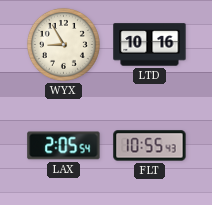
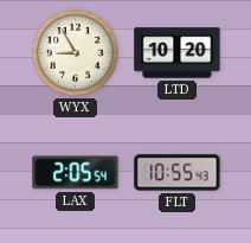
LTD: 10:16 -> 10:20 (178, 53)
